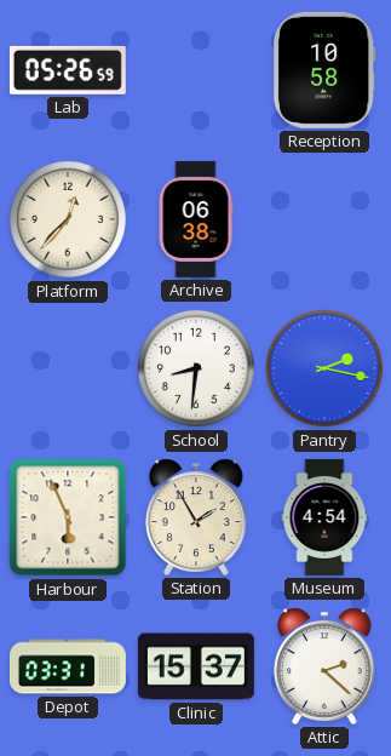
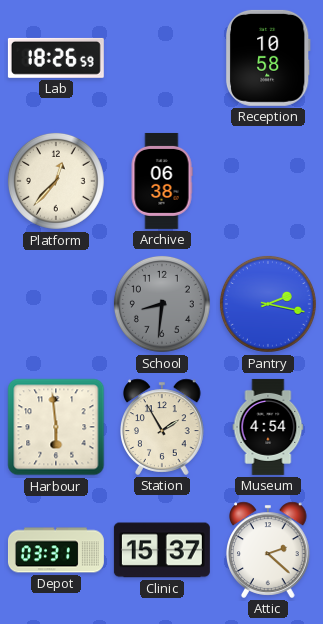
Lab: 05:26 -> 18:26 (56, 58)
School dial: white -> grey (162, 304)
Harbour: 5:56 -> 5:59 (56, 427)
